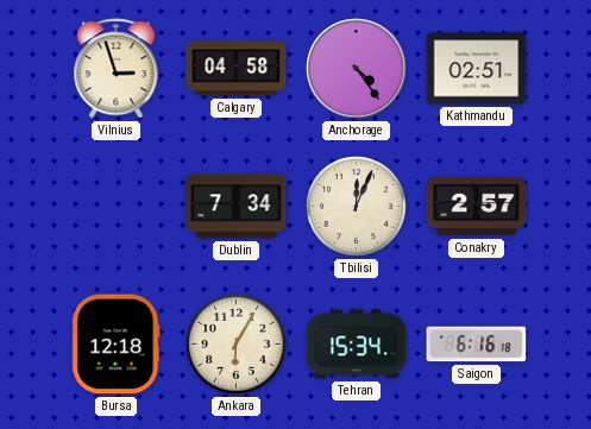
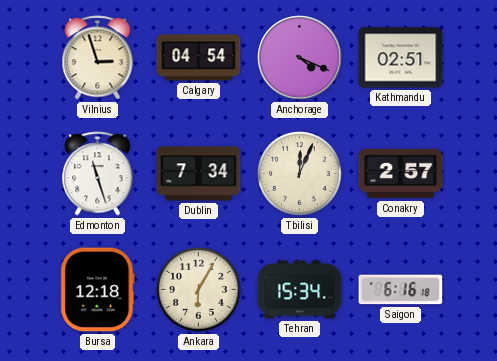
Calgary: 04:58 -> 04:54 (199, 58)
Anchorage: 4:24 -> 4:19 (300, 58)
Edmonton: none -> 11:27 (98, 174)
